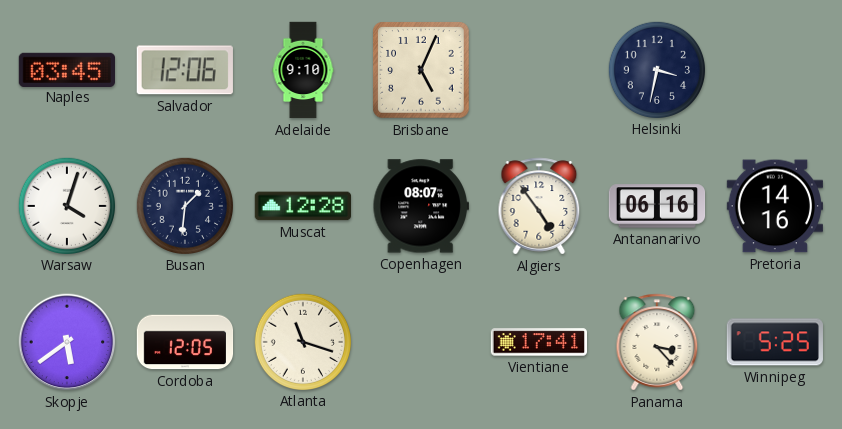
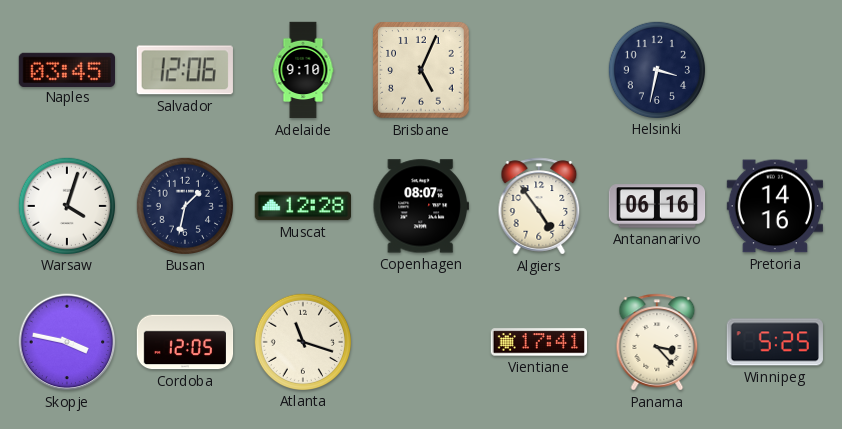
Busan: 1:31 -> 1:32 (184, 205)
Skopje: 5:39 -> 3:47 (67, 342)
